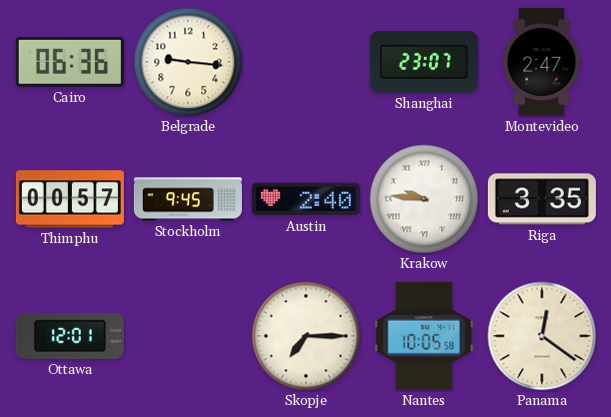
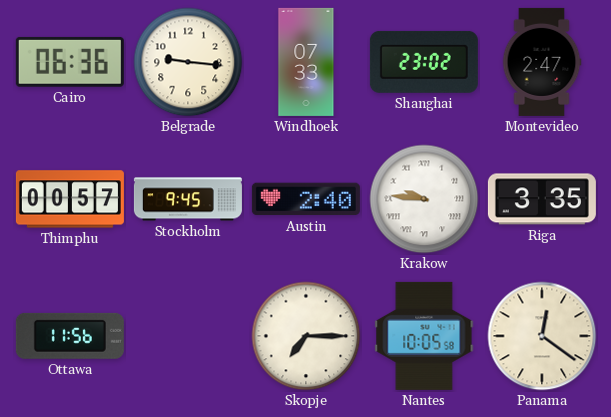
Windhoek: none -> 07:33 (306, 62)
Shanghai: 23:07 -> 23:02 (424, 62)
Ottawa: 12:01 -> 11:56 (70, 336)
